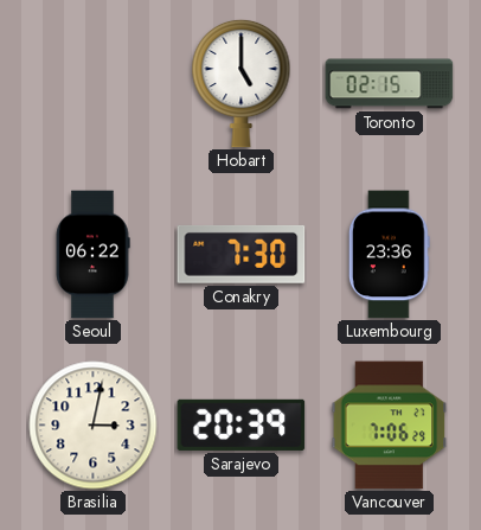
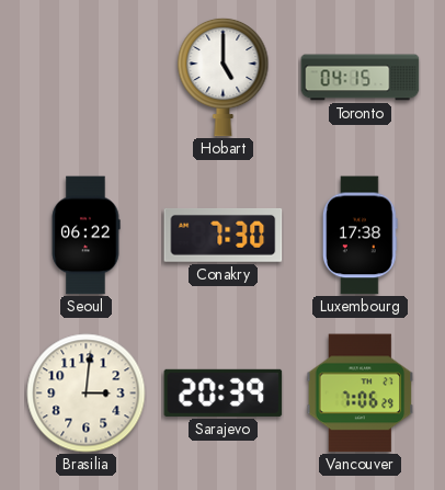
Toronto: 02:15 -> 04:15 (361, 78)
Luxembourg: 23:36 -> 17:38 (360, 236)
Brasilia: 3:02 -> 3:01 (87, 394)
